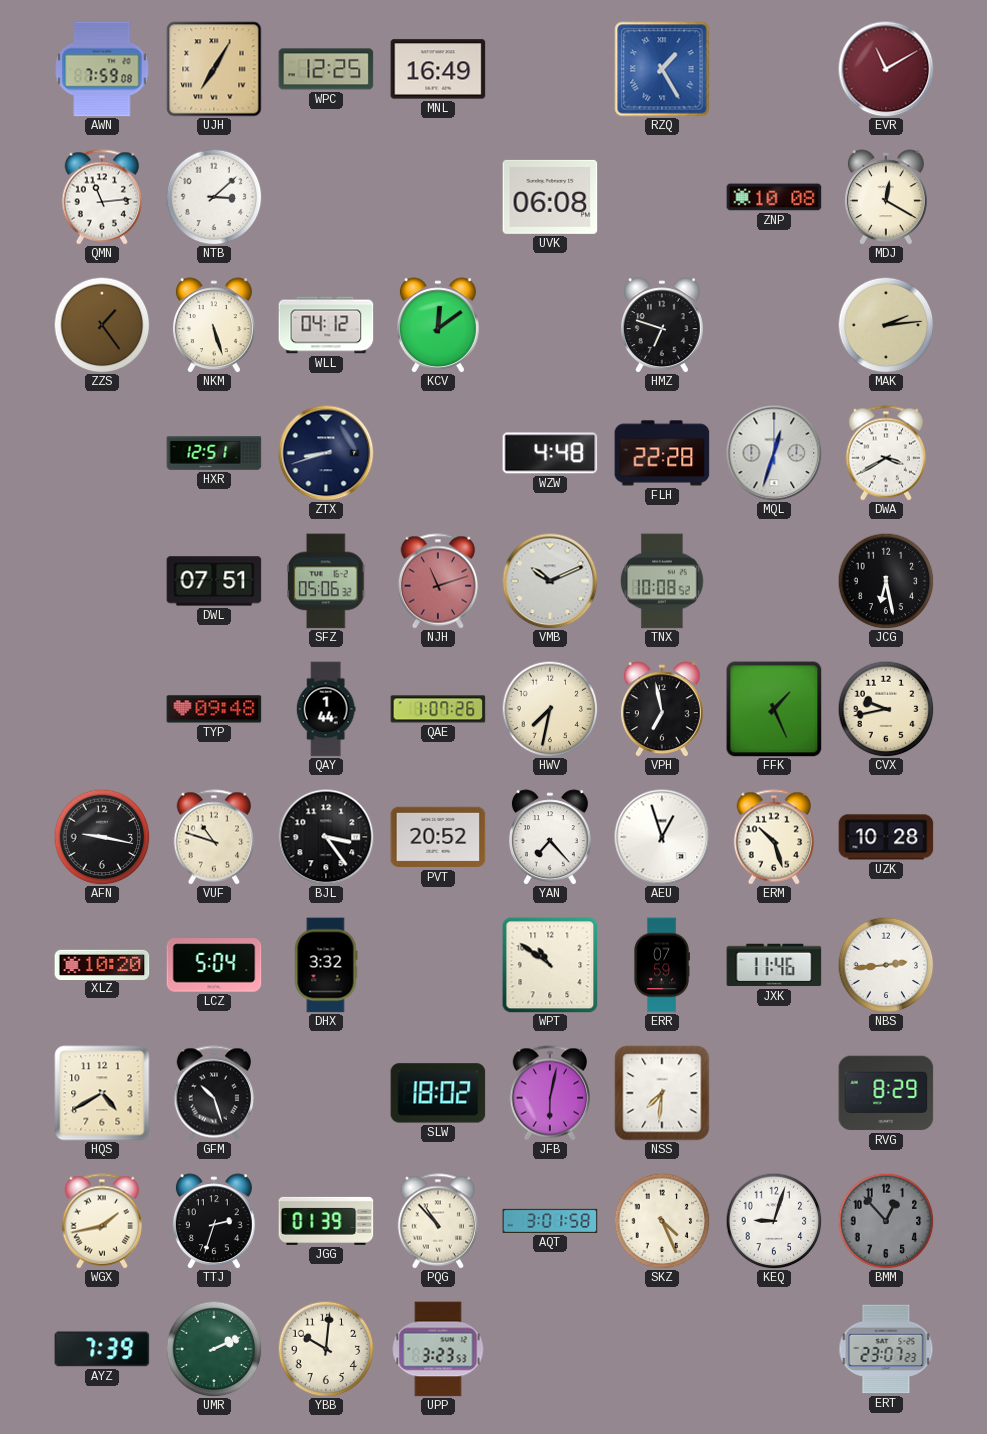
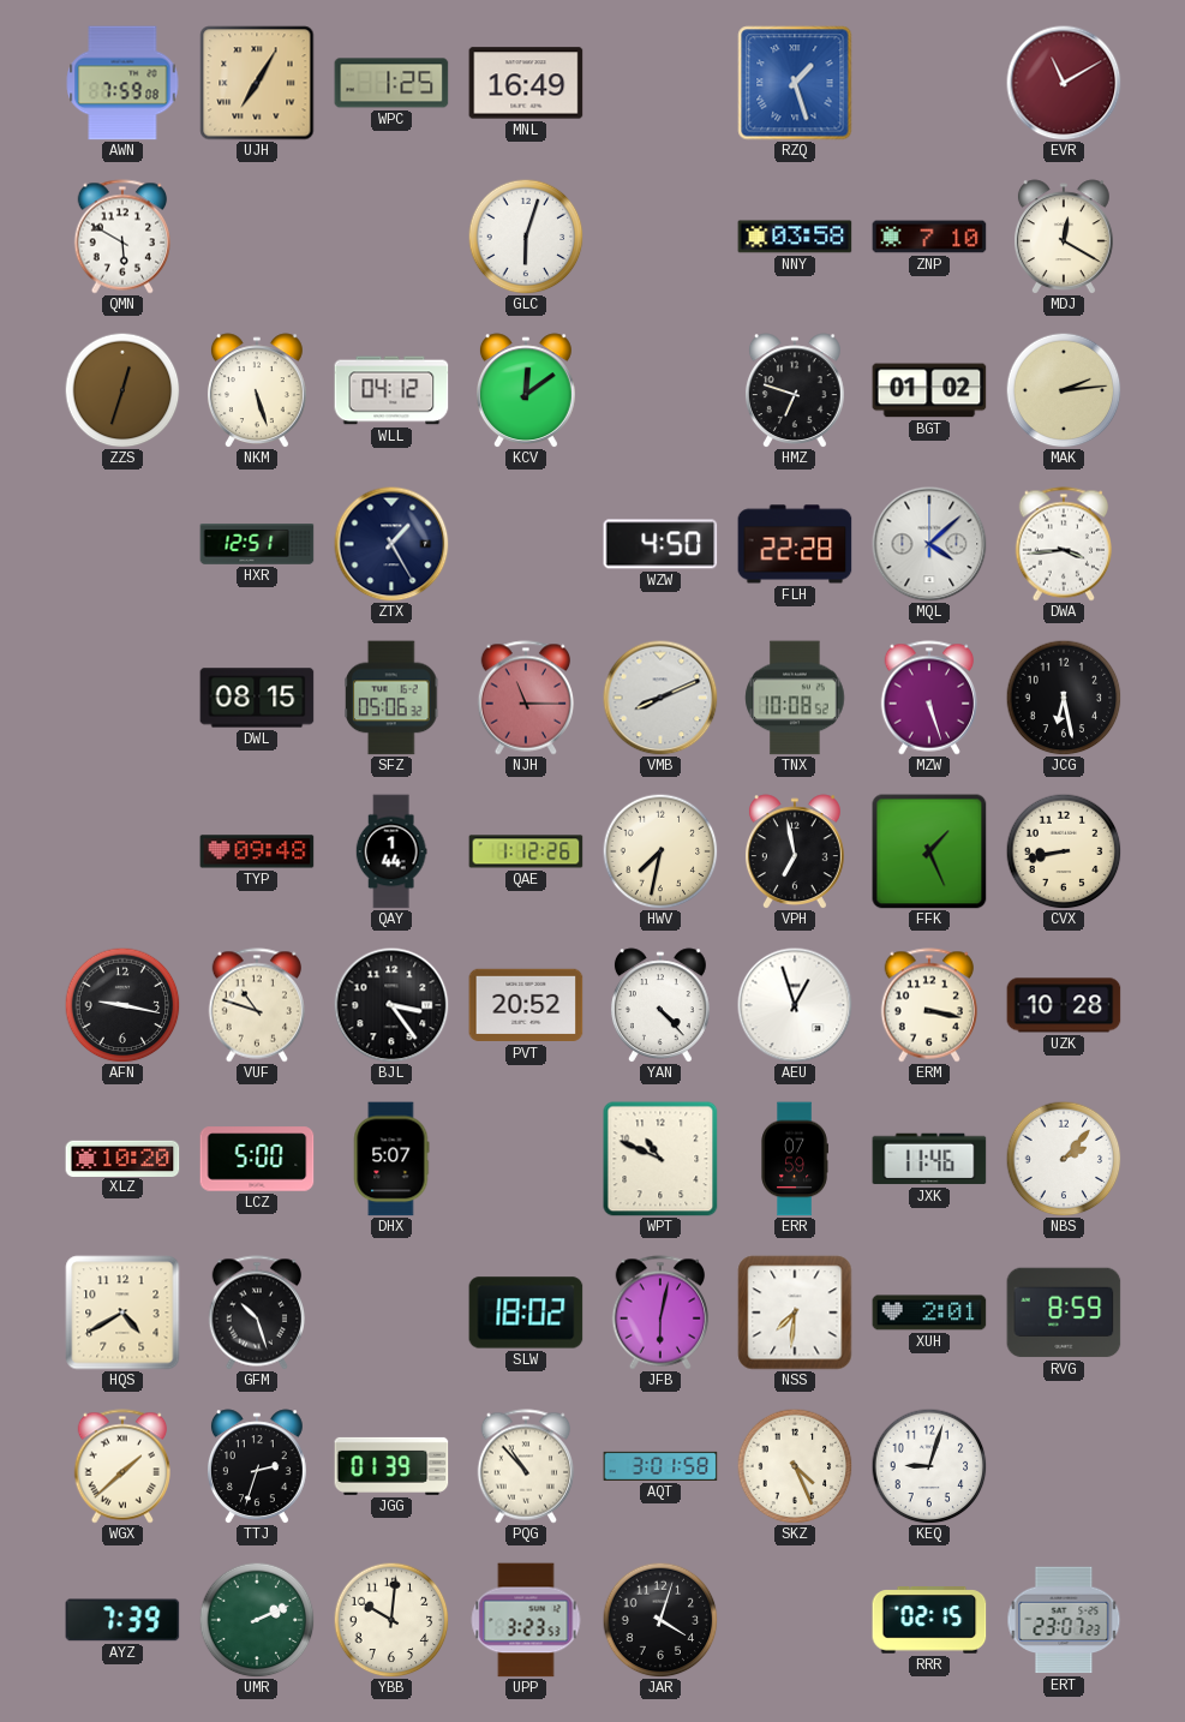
WPC: 12:25 -> 1:25 (391, 83)
RZQ: 1:25 -> 1:27 (795, 83)
QMN: 11:14 -> 5:50 (121, 237)
NTB: 3:08 -> none (214, 197)
GLC: none -> 6:03 (526, 237)
UVK: 06:08 -> none (550, 197)
NNY: none -> 03:58 (795, 237)
ZNP: 10:08 -> 7:10 (929, 237)
ZZS: 1:24 -> 12:33 (122, 390)
BGT: none -> 01:02 (929, 390)
ZTX: 8:42 -> 1:25 (391, 544)
WZW: 4:48 -> 4:50 (660, 544)
MQL: 12:33 -> 4:08 (929, 544)
DWA: 3:40 -> 3:44 (1063, 544)
DWL: 07:51 -> 08:15 (257, 698)
NJH: 11:12 -> 11:15 (525, 698)
VMB: 10:11 -> 8:11 (660, 698)
MZW: none -> 5:27 (928, 698)
QAE: 1:07 -> 1:12 (526, 851)
CVX: 9:43 -> 8:43 (1064, 851)
YAN: 7:23 -> 4:23 (660, 1005)
ERM: 10:27 -> 3:17 (928, 1005)
LCZ: 5:04 -> 5:00 (257, 1159)
DHX: 3:32 -> 5:07 (391, 1159)
WPT: 10:51 -> 10:49 (660, 1159)
NBS: 2:44 -> 2:07 (1064, 1159)
XUH: none -> 2:01 (929, 1313)
RVG: 8:29 -> 8:59 (1064, 1313)
WGX: 1:43 -> 1:38 (121, 1466)
BMM: 12:53 -> none (886, 1221)
JAR: none -> 4:03 (660, 1620)
RRR: none -> 02:15 (929, 1620)
